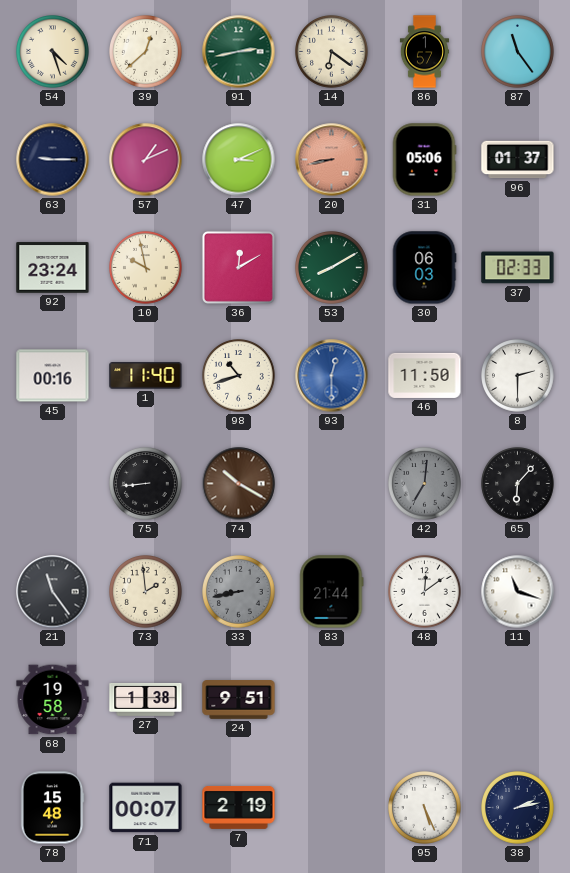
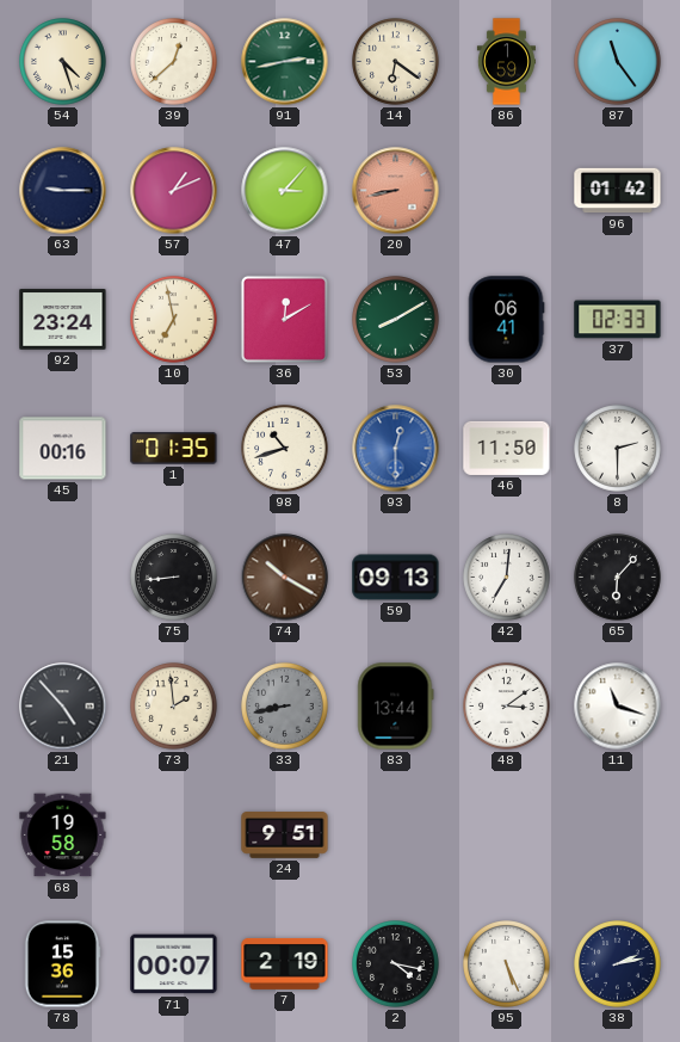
86: 1:57 -> 1:59 (506, 62)
47: 3:11 -> 3:07 (285, 191)
31: 05:06 -> none (424, 160)
96: 01:37 -> 01:42 (618, 191)
10: 9:58 -> 6:58 (174, 320)
30: 06:03 -> 06:41 (506, 320)
1: 11:40 -> 01:35 (174, 449)
59: none -> 09:13 (396, 578)
42 dial: grey -> white (507, 578)
21: 11:24 -> 4:53 (63, 707)
83: 21:44 -> 13:44 (396, 707)
48: 12:09 -> 3:09 (507, 707)
27: 1:38 -> none (146, 699)
78: 15:48 -> 15:36 (62, 964)
2: none -> 4:17 (396, 964)
